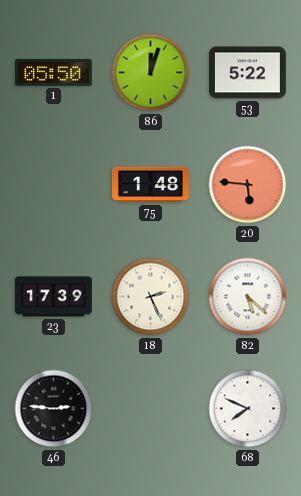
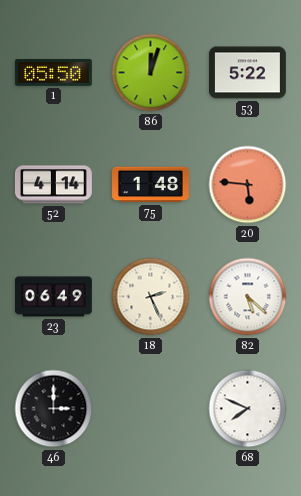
52: none -> 4:14 (53, 185)
23: 17:39 -> 06:49 (53, 297)
46: 2:46 -> 3:00 (54, 409)
